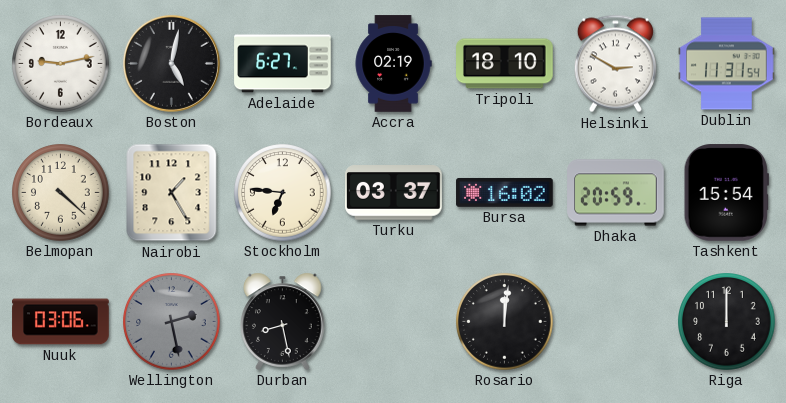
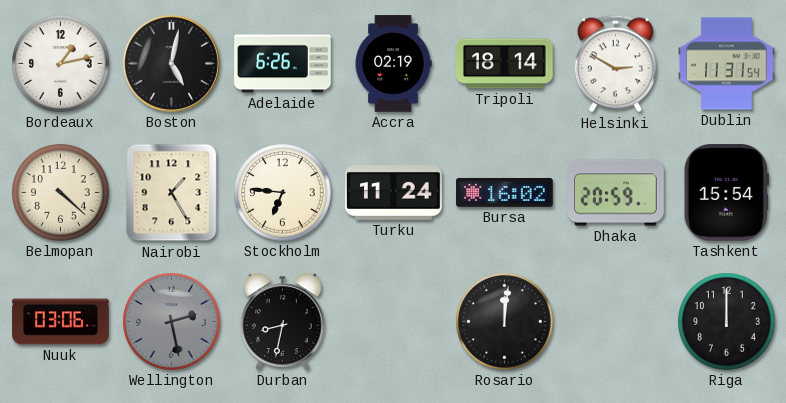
Bordeaux: 9:13 -> 1:13 (61, 64)
Adelaide: 6:27 -> 6:26 (283, 64)
Tripoli: 18:10 -> 18:14 (505, 64)
Turku: 03:37 -> 11:24 (394, 193)
Durban: 8:28 -> 8:32 (283, 321)
